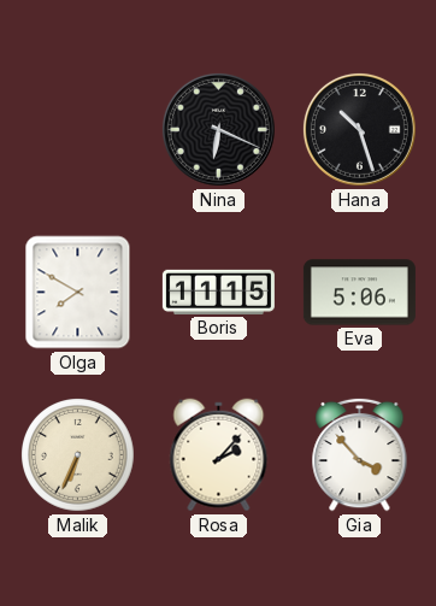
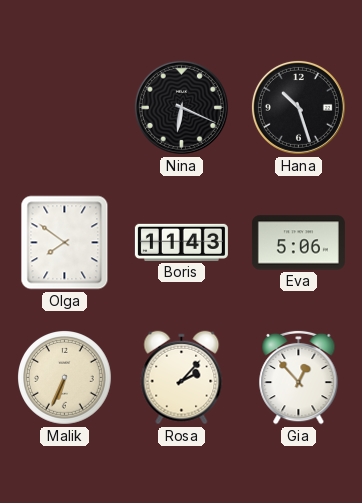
Olga: 7:50 -> 7:51 (65, 243)
Boris: 11:15 -> 11:43 (181, 242)
Gia: 3:53 -> 12:53 (299, 377)
